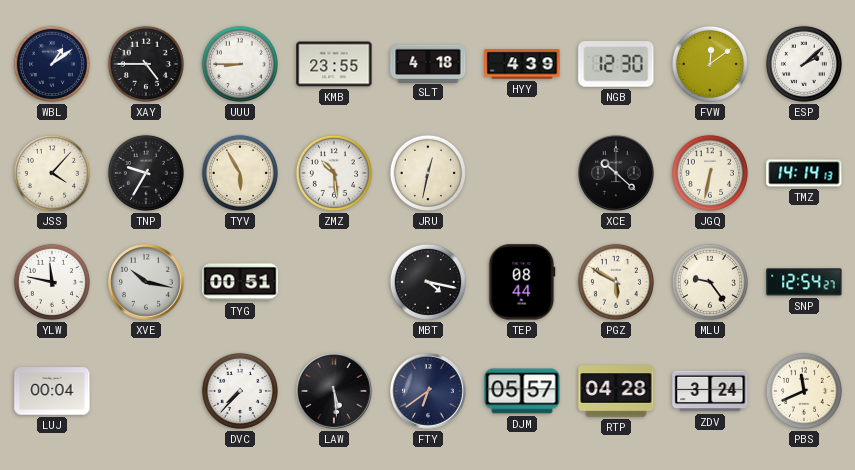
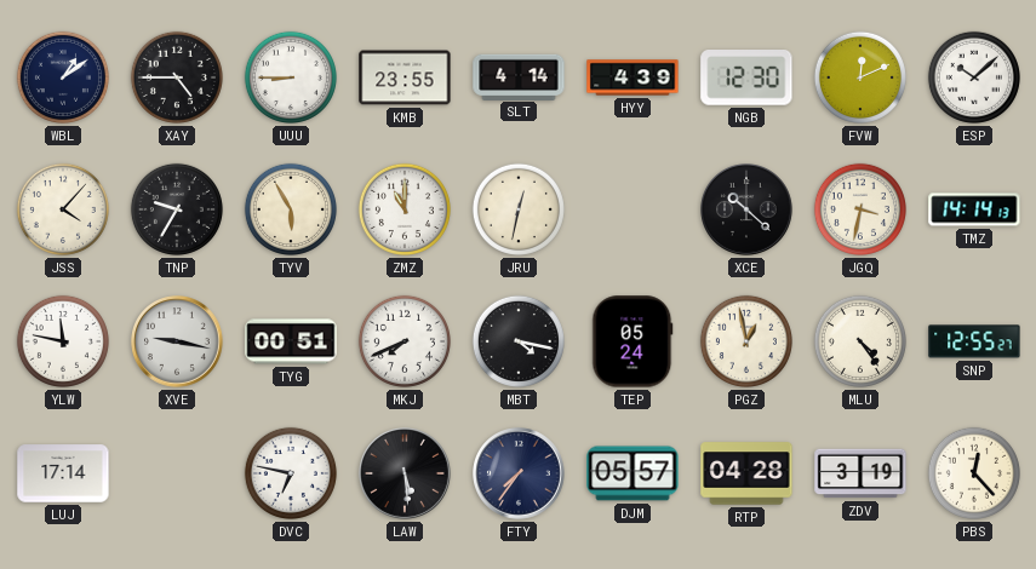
SLT: 4:18 -> 4:14 (519, 76)
FVW: 12:09 -> 12:11 (860, 77)
ESP: 2:08 -> 10:08 (974, 77)
ZMZ: 10:29 -> 11:00 (405, 209)
JGQ: 6:32 -> 3:32 (860, 209)
XVE: 10:17 -> 9:17 (177, 341)
MKJ: none -> 7:41 (405, 341)
TEP: 08:44 -> 05:24 (633, 341)
PGZ: 5:50 -> 12:58 (746, 341)
MLU: 9:24 -> 4:24 (860, 341)
SNP: 12:54 -> 12:55 (974, 341)
LUJ: 00:04 -> 17:14 (63, 473)
DVC: 7:37 -> 6:47 (291, 473)
FTY: 6:39 -> 7:36 (519, 473)
ZDV: 3:24 -> 3:19 (860, 473)
PBS: 11:41 -> 12:23 (974, 473)
